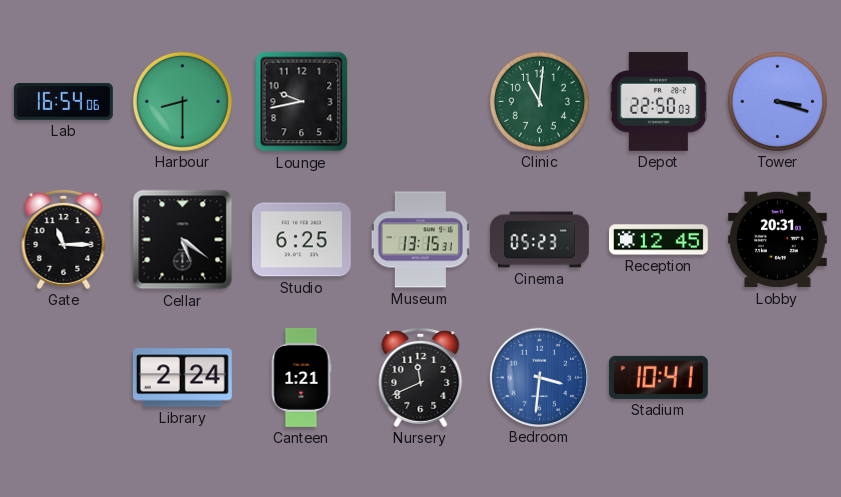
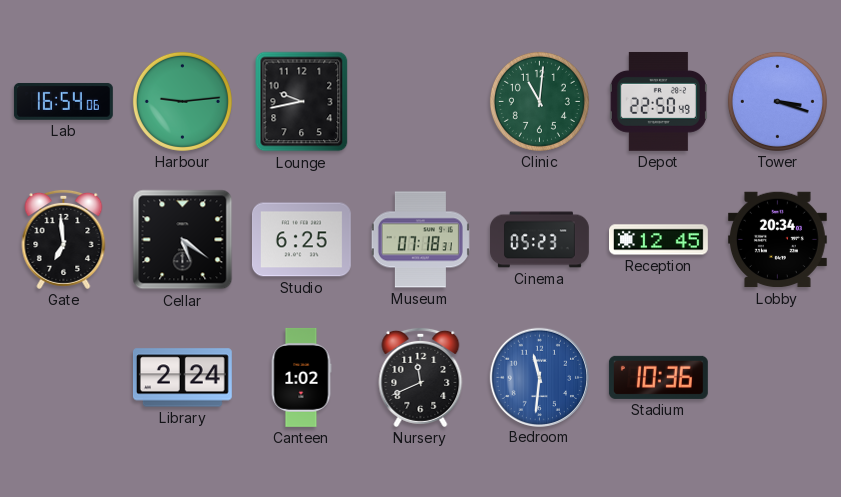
Harbour: 8:30 -> 9:14 (182, 101)
Depot: 22:50:03 -> 22:50:49 (658, 101)
Gate: 11:15 -> 6:59 (64, 239)
Museum: 13:15 -> 07:18 (420, 240)
Lobby: 20:31 -> 20:34 (777, 240)
Canteen: 1:21 -> 1:02 (301, 377)
Bedroom: 3:31 -> 11:31 (539, 377)
Stadium: 10:41 -> 10:36 (658, 377)
